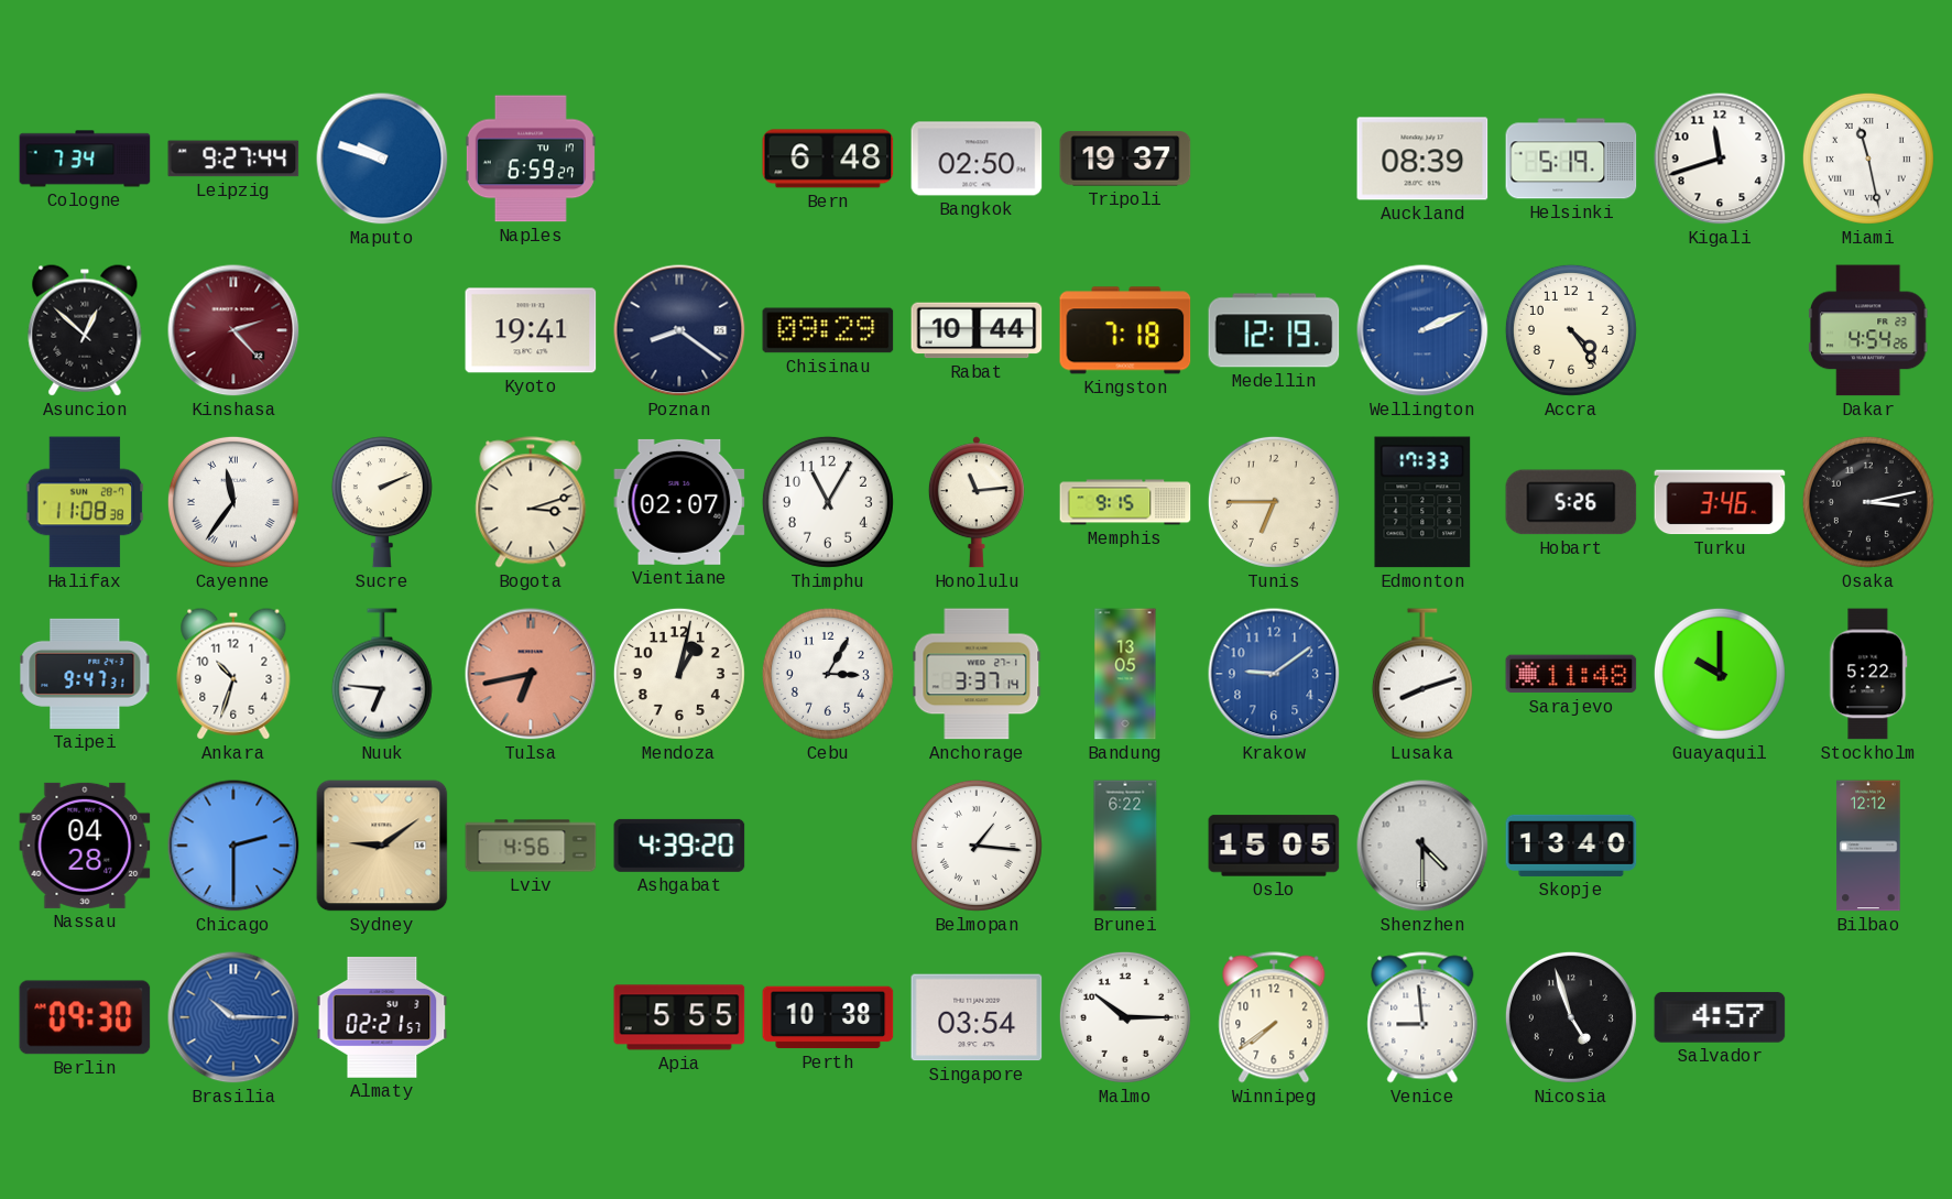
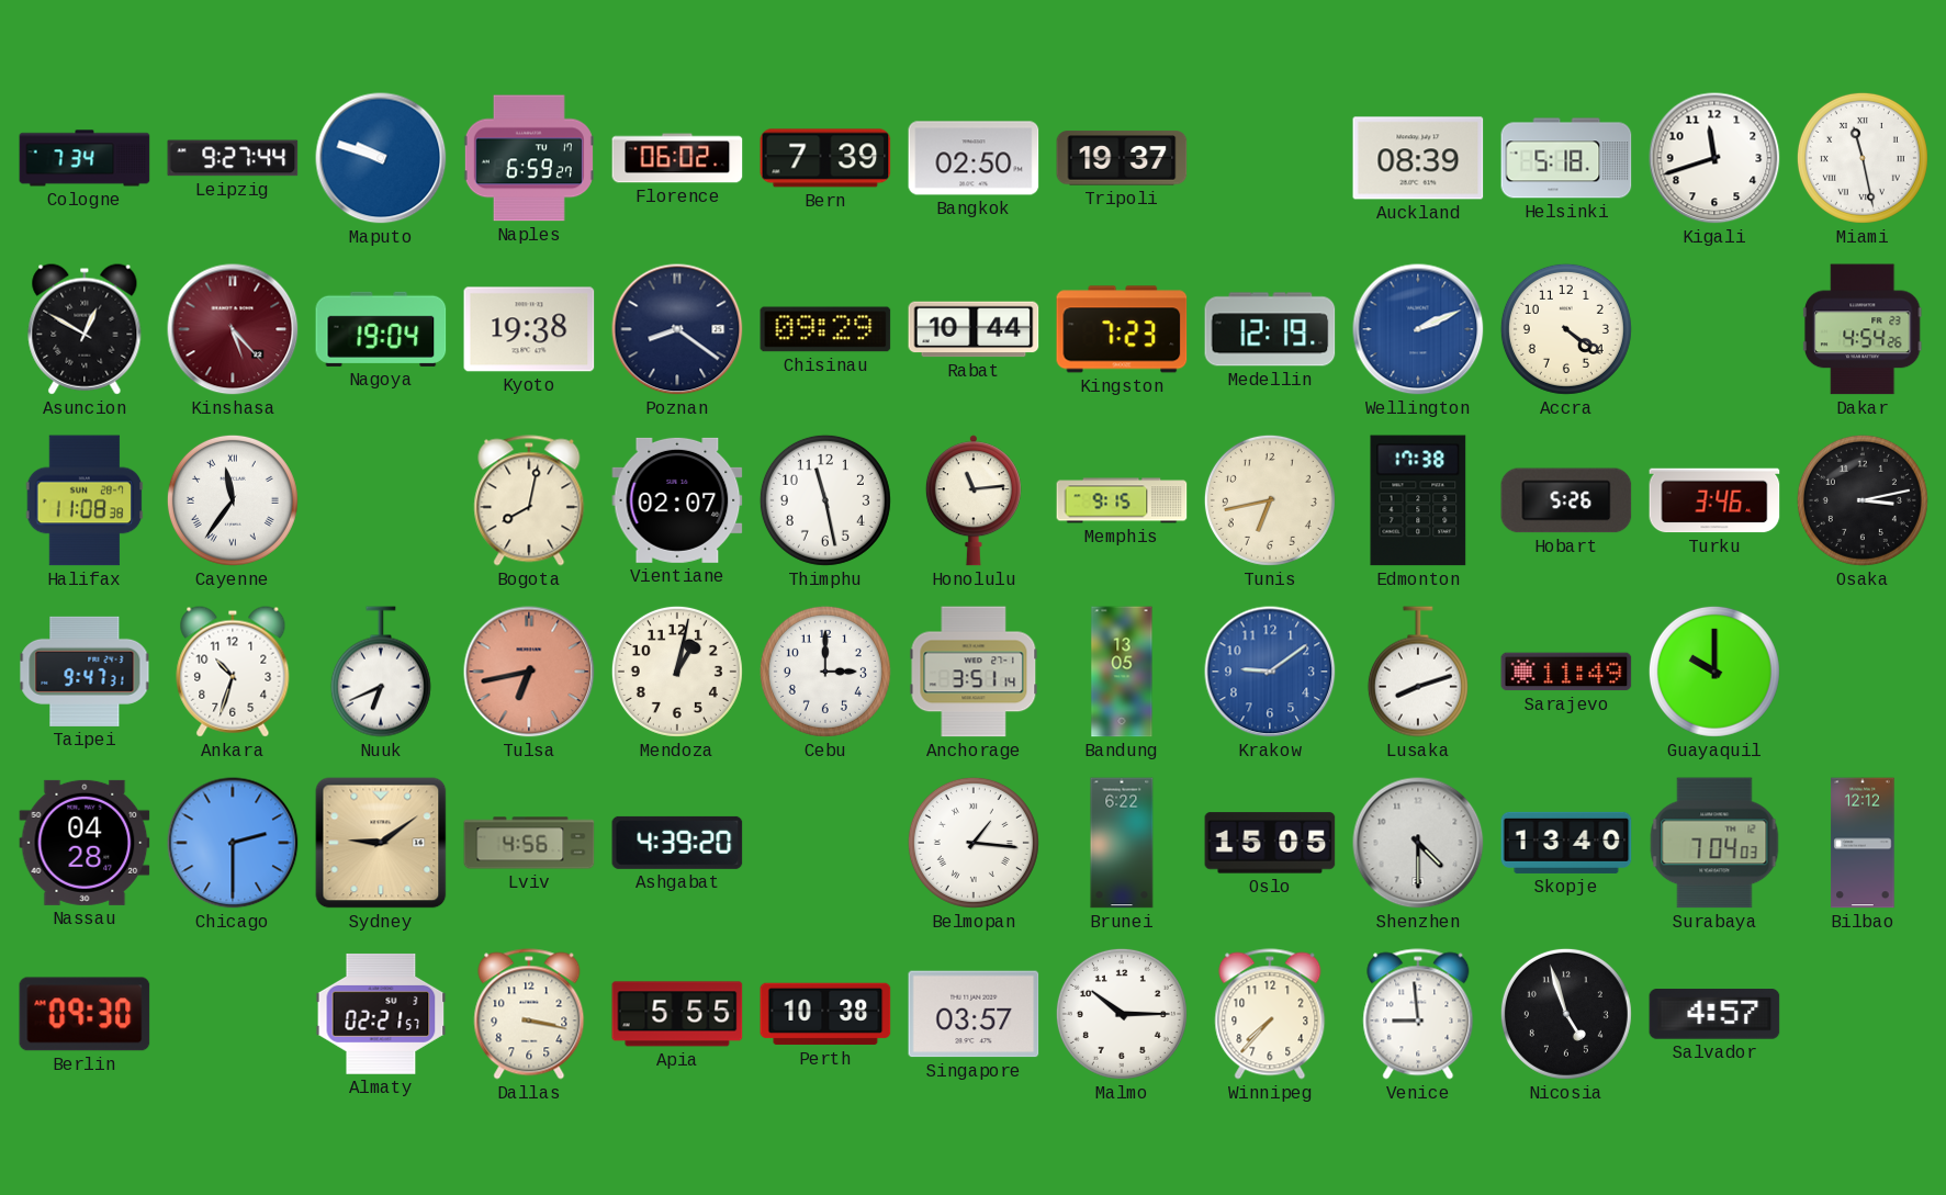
Florence: none -> 06:02 (677, 158)
Bern: 6:48 -> 7:39 (825, 158)
Helsinki: 5:19 -> 5:18 (1566, 158)
Asuncion: 12:52 -> 12:50 (85, 329)
Kinshasa: 2:23 -> 5:23 (233, 329)
Nagoya: none -> 19:04 (381, 329)
Kyoto: 19:41 -> 19:38 (529, 329)
Kingston: 7:18 -> 7:23 (1122, 329)
Accra: 4:24 -> 4:21 (1566, 329)
Sucre: 2:11 -> none (382, 502)
Bogota: 3:12 -> 8:02 (529, 500)
Thimphu: 11:05 -> 11:28 (825, 500)
Tunis: 6:45 -> 6:43 (1270, 500)
Edmonton: 17:33 -> 17:38 (1418, 500)
Nuuk: 6:46 -> 6:41 (381, 672)
Cebu: 3:05 -> 3:00 (825, 672)
Anchorage: 3:37 -> 3:51 (974, 672)
Sarajevo: 11:48 -> 11:49 (1566, 672)
Stockholm: 5:22 -> none (1868, 674)
Surabaya: none -> 7:04 (1714, 843)
Brasilia: 10:15 -> none (233, 1017)
Dallas: none -> 3:17 (529, 1014)
Singapore: 03:54 -> 03:57 (974, 1014)
Winnipeg: 7:39 -> 7:37 (1270, 1014)
